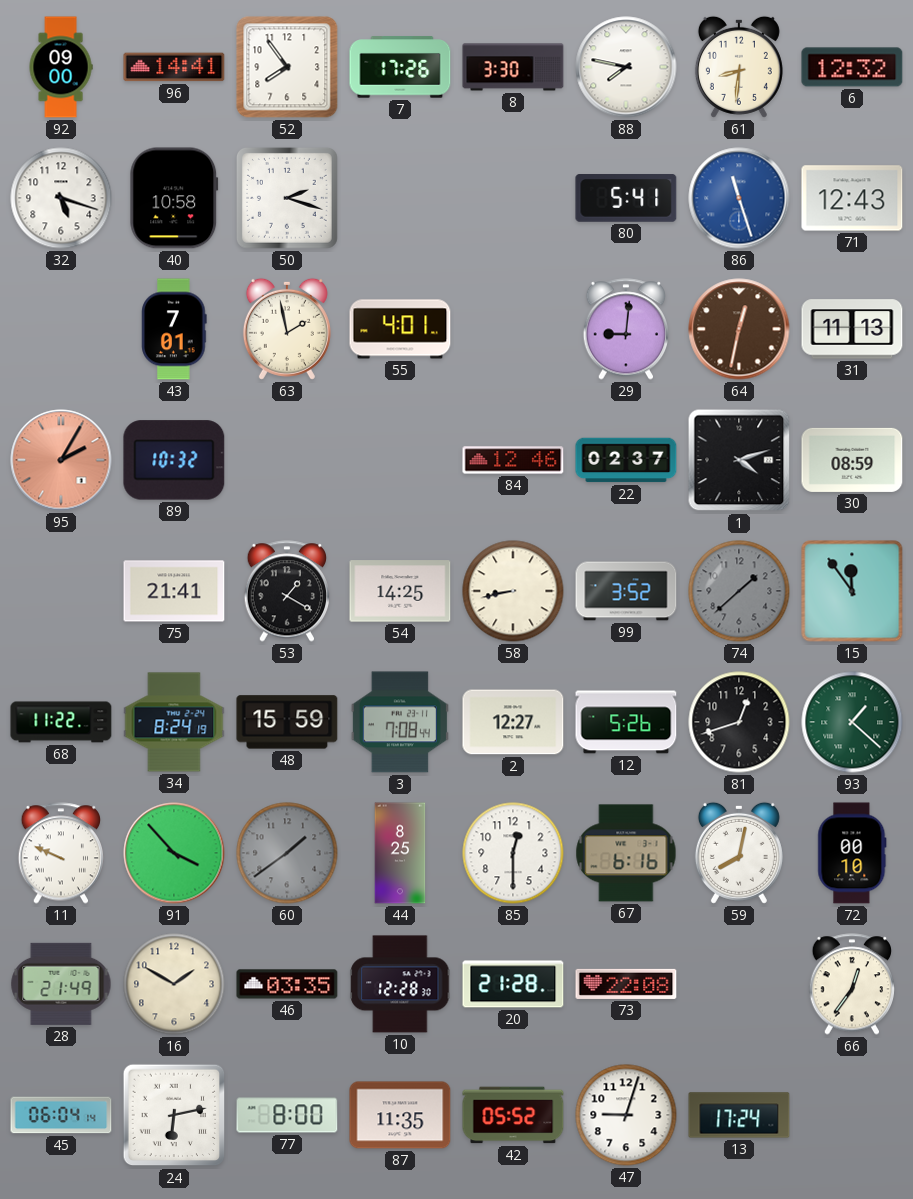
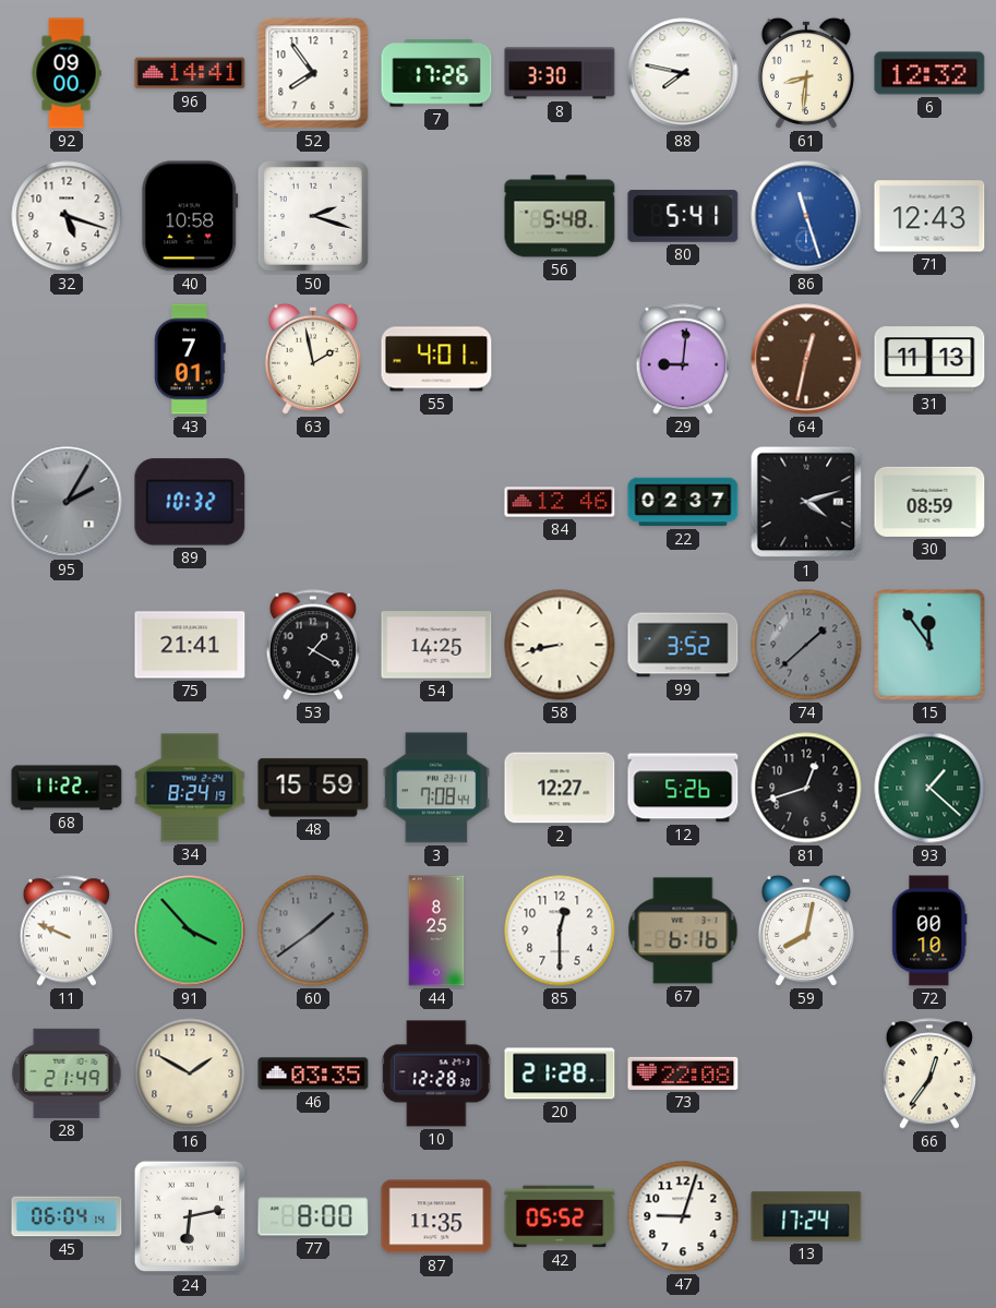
56: none -> 5:48 (560, 216)
95 dial: salmon -> grey (67, 502)
